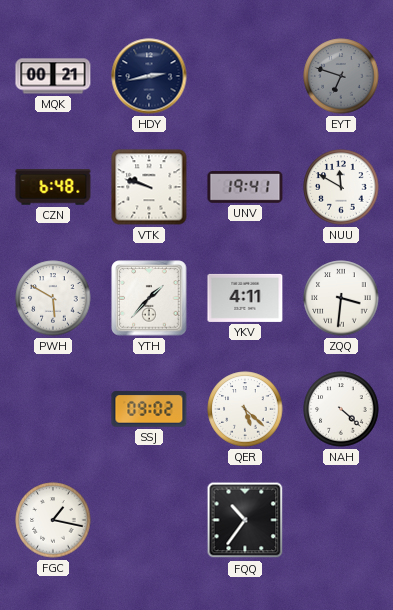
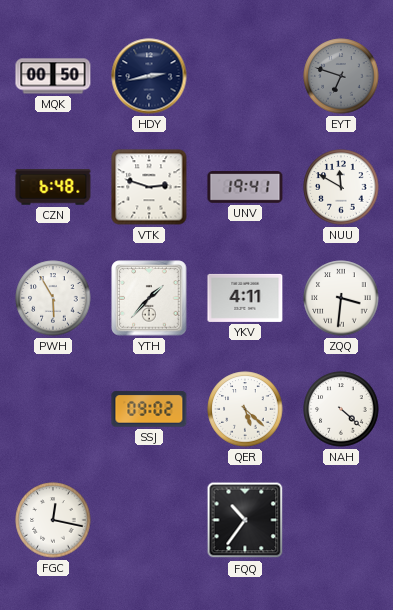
MQK: 00:21 -> 00:50 (53, 76)
VTK: 9:48 -> 2:48 (149, 187)
PWH: 5:50 -> 5:55 (53, 298)
FGC: 1:17 -> 12:17 (53, 520)
